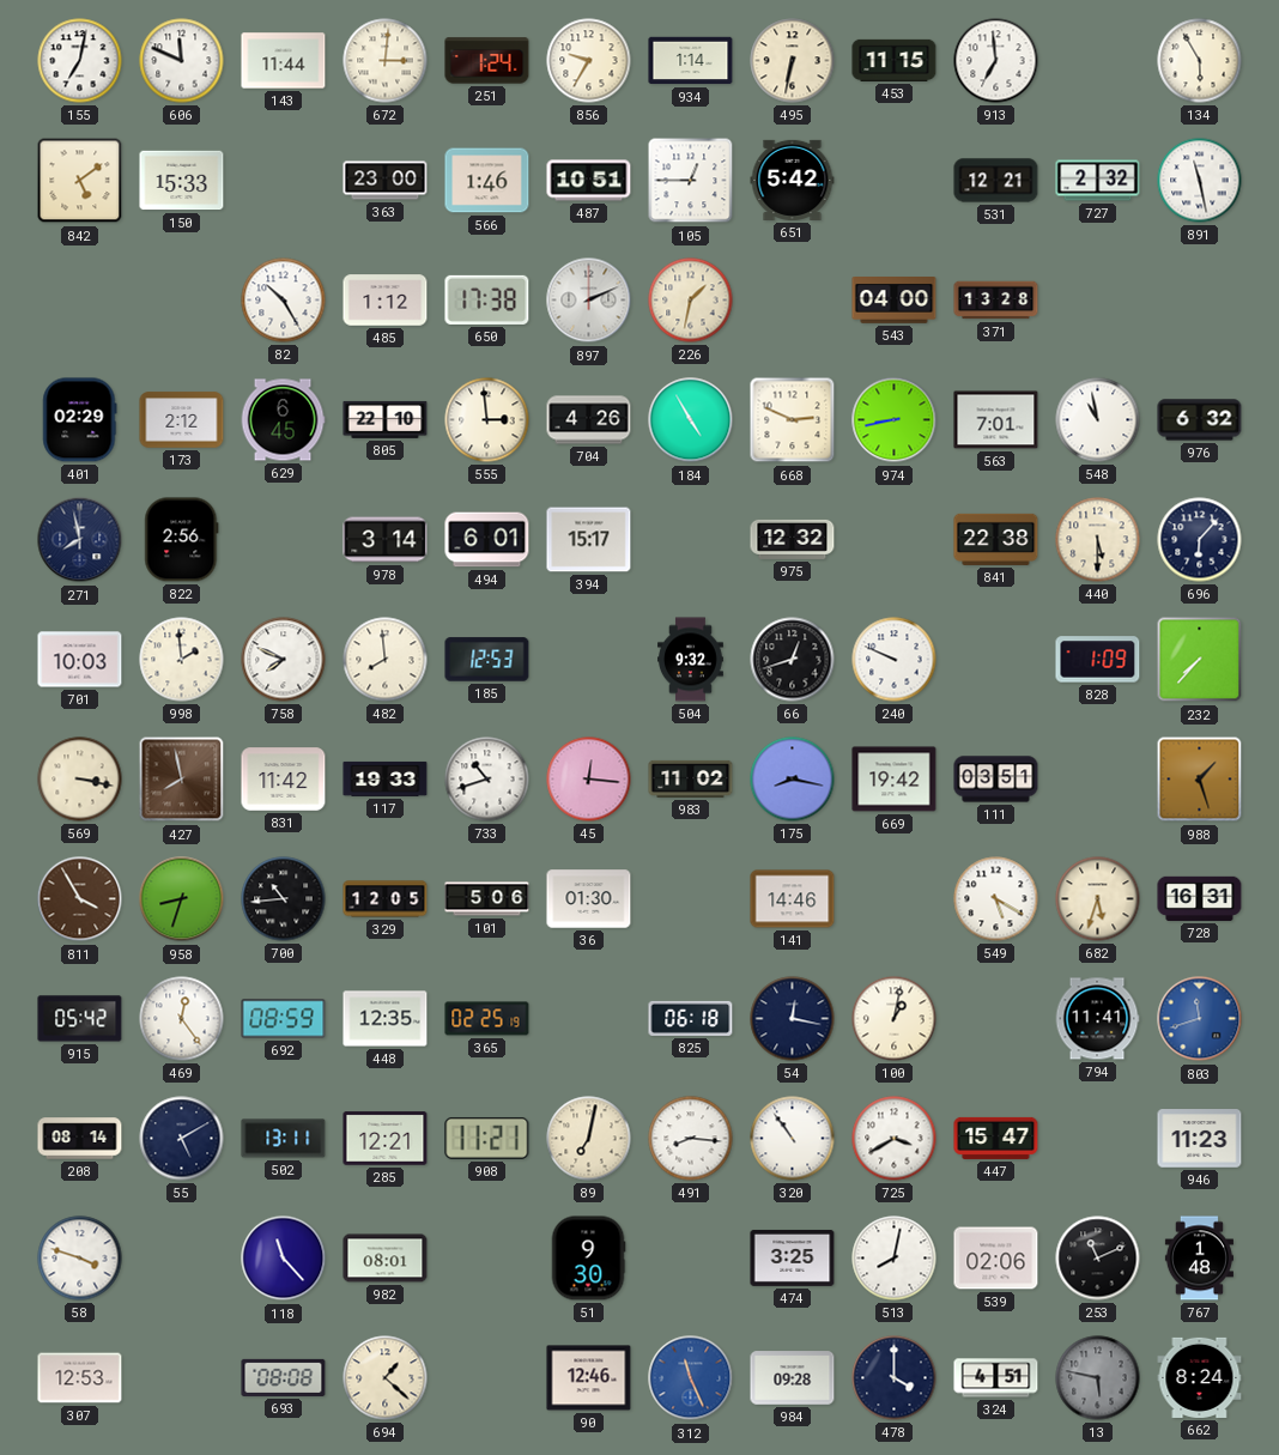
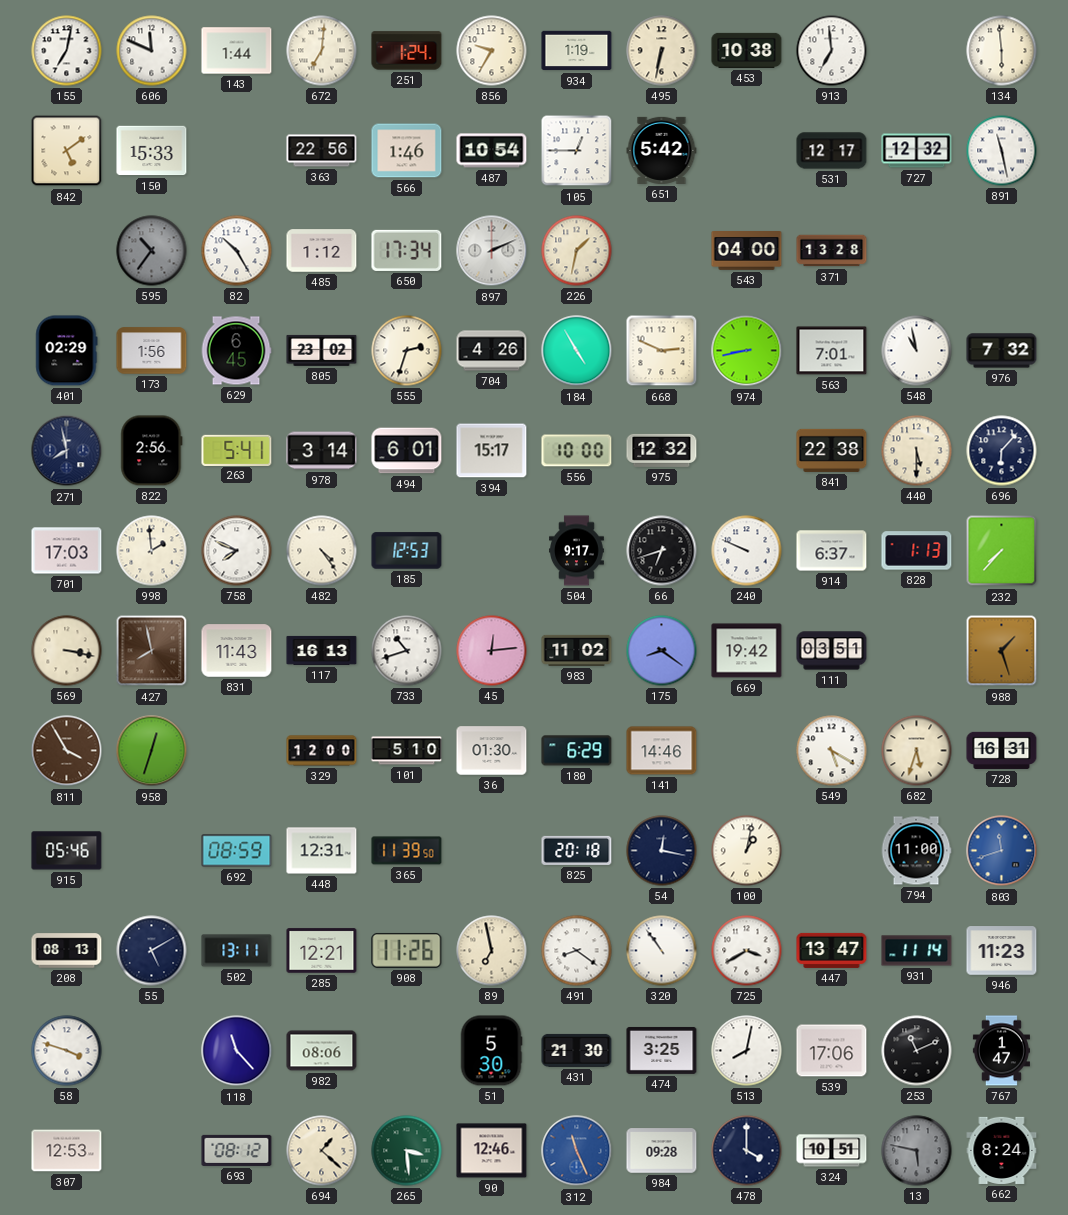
143: 11:44 -> 1:44 (237, 51)
672: 3:01 -> 7:01 (322, 51)
934: 1:14 -> 1:19 (577, 51)
453: 11:15 -> 10:38 (747, 50)
134: 5:55 -> 5:59 (1002, 51)
363: 23:00 -> 22:56 (322, 151)
487: 10:51 -> 10:54 (492, 151)
531: 12:21 -> 12:17 (832, 151)
727: 2:32 -> 12:32 (917, 151)
595: none -> 10:36 (152, 251)
650: 17:38 -> 17:34 (407, 250)
173: 2:12 -> 1:56 (152, 351)
805: 22:10 -> 23:02 (322, 350)
555: 2:59 -> 2:33 (407, 351)
976: 6:32 -> 7:32 (1002, 351)
263: none -> 5:41 (237, 450)
556: none -> 10:00 (577, 451)
701: 10:03 -> 17:03 (67, 551)
482: 7:59 -> 4:24 (322, 551)
504: 9:32 -> 9:17 (577, 551)
66: 12:42 -> 6:42 (662, 551)
914: none -> 6:37 (832, 551)
828: 1:09 -> 1:13 (917, 551)
831: 11:42 -> 11:43 (237, 651)
117: 19:33 -> 16:13 (322, 650)
45: 12:16 -> 12:14 (492, 651)
175: 8:17 -> 8:21 (662, 651)
958: 8:33 -> 12:33 (152, 751)
700: 10:44 -> none (284, 899)
329: 12:05 -> 12:00 (322, 751)
101: 5:06 -> 5:10 (407, 751)
180: none -> 6:29 (577, 751)
915: 05:42 -> 05:46 (67, 851)
469: 12:24 -> none (182, 1019)
448: 12:35 -> 12:31 (322, 851)
365: 02:25 -> 11:39 (407, 851)
825: 06:18 -> 20:18 (577, 850)
794: 11:41 -> 11:00 (916, 851)
208: 08:14 -> 08:13 (67, 951)
908: 11:21 -> 11:26 (407, 950)
89: 7:02 -> 6:58 (492, 951)
491: 8:16 -> 8:21 (577, 951)
447: 15:47 -> 13:47 (832, 950)
931: none -> 11:14 (917, 951)
982: 08:01 -> 08:06 (322, 1051)
51: 9:30 -> 5:30 (491, 1051)
431: none -> 21:30 (577, 1050)
539: 02:06 -> 17:06 (832, 1051)
767: 1:48 -> 1:47 (1001, 1051)
693: 08:08 -> 08:12 (237, 1150)
265: none -> 3:29 (407, 1151)
324: 4:51 -> 10:51 (832, 1151)
